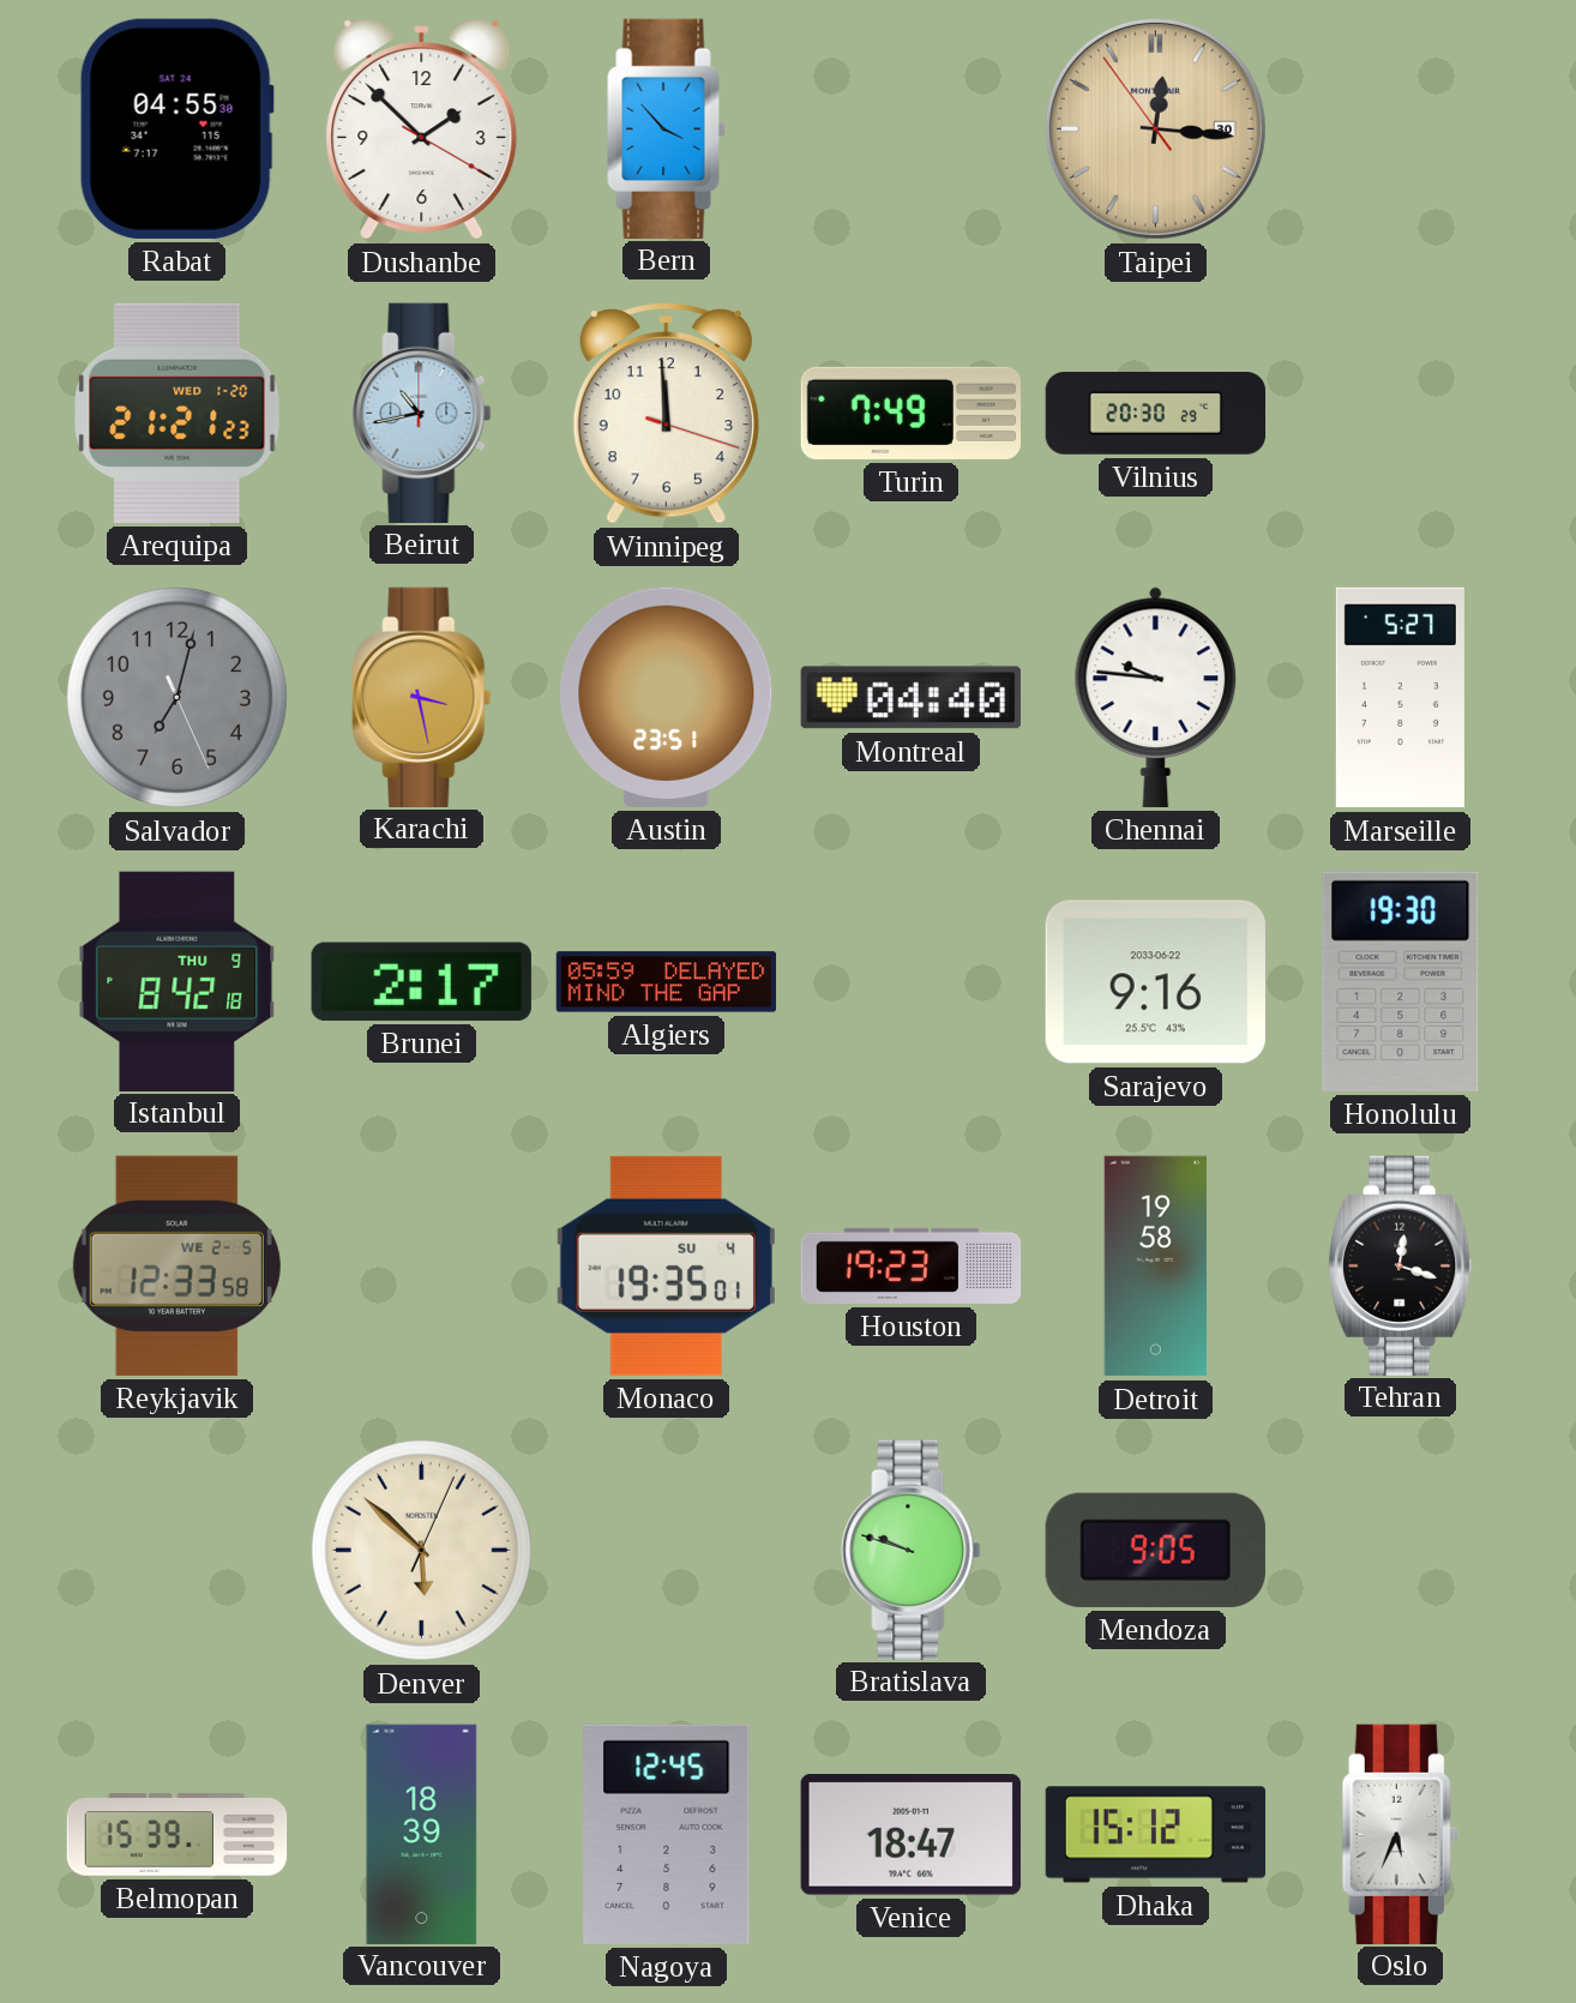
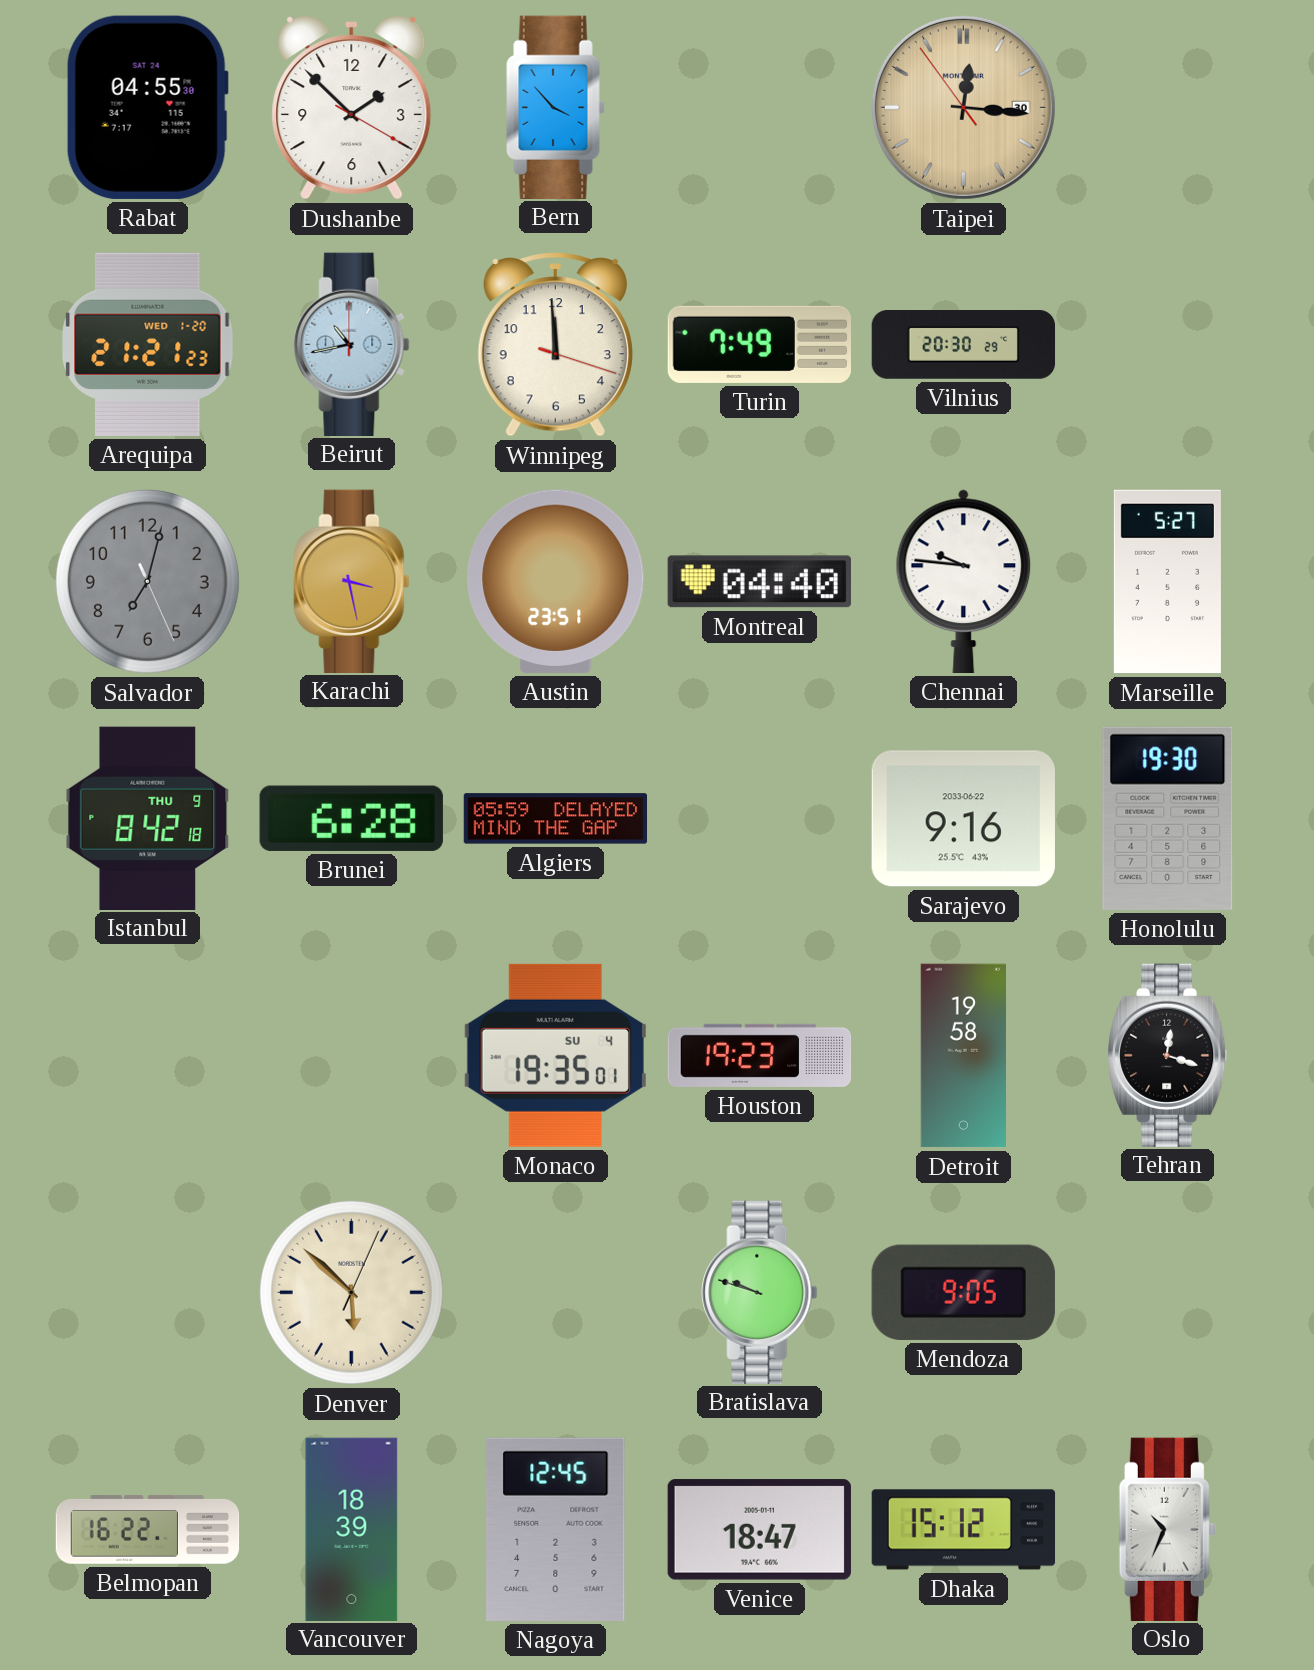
Brunei: 2:17 -> 6:28 (351, 818)
Reykjavik: 12:33 -> none (176, 1265)
Belmopan: 15:39 -> 16:22 (148, 1530)
Oslo: 5:34 -> 10:34 (1167, 1529)
